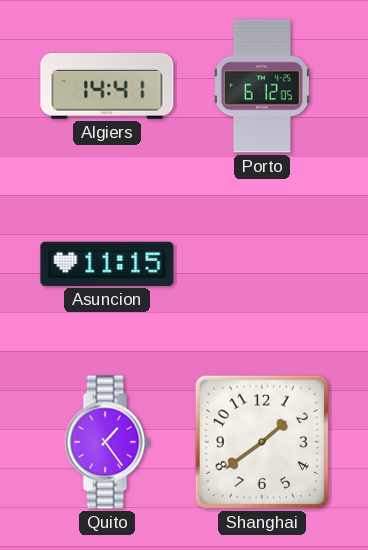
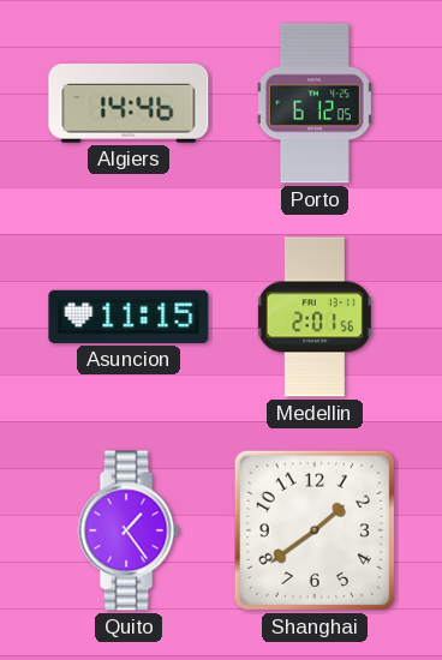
Algiers: 14:41 -> 14:46 (129, 103)
Medellin: none -> 2:01 (315, 317)
